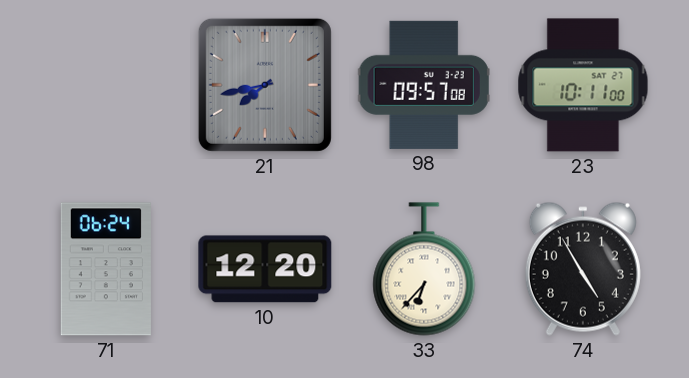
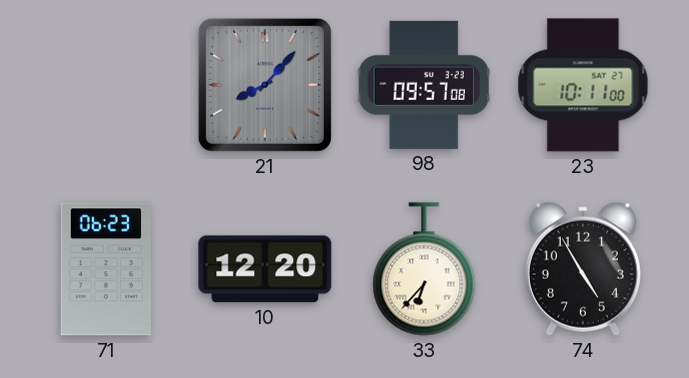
21: 7:43 -> 8:07 (265, 85)
71: 06:24 -> 06:23 (106, 269)
